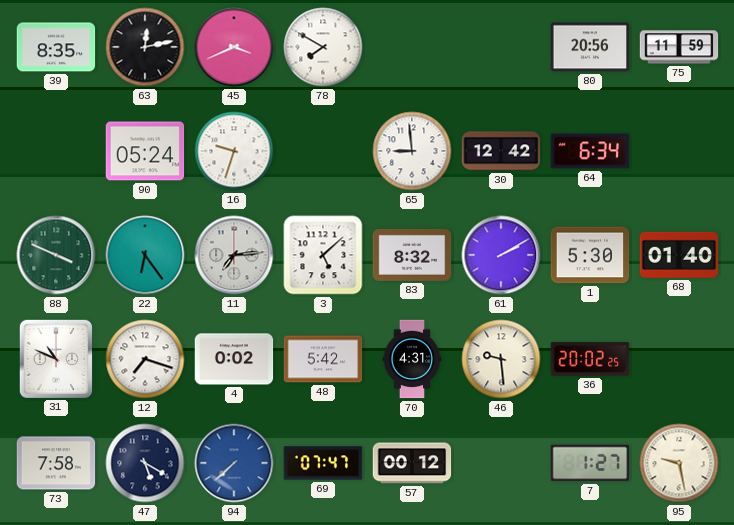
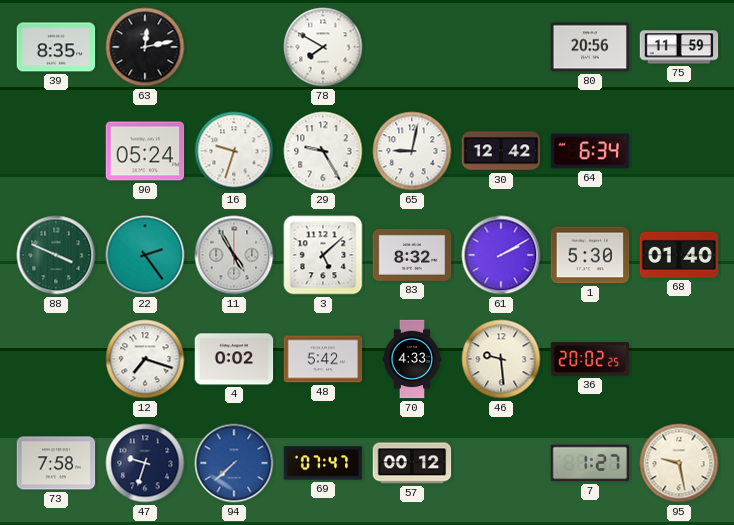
45: 3:41 -> none (234, 47)
29: none -> 9:25 (323, 151)
65: 8:59 -> 9:02 (412, 151)
22: 6:24 -> 2:24 (145, 255)
11: 7:14 -> 4:55 (234, 255)
31: 10:49 -> none (55, 358)
70: 4:31 -> 4:33 (412, 359)
47: 5:20 -> 9:33 (145, 463)
